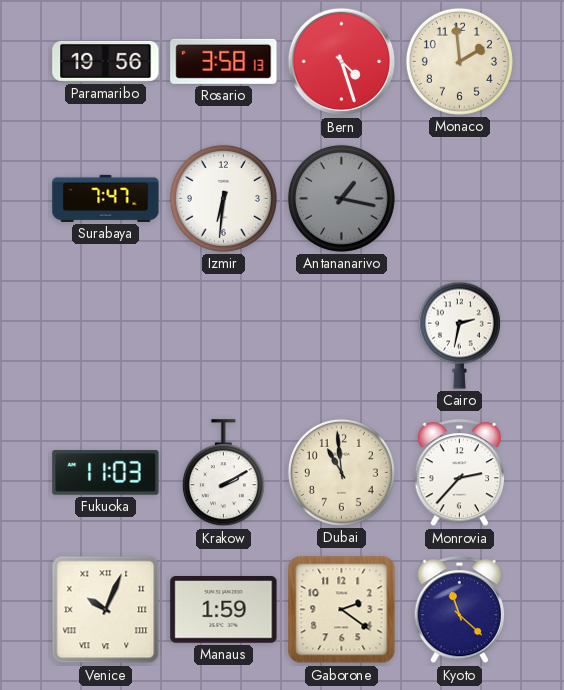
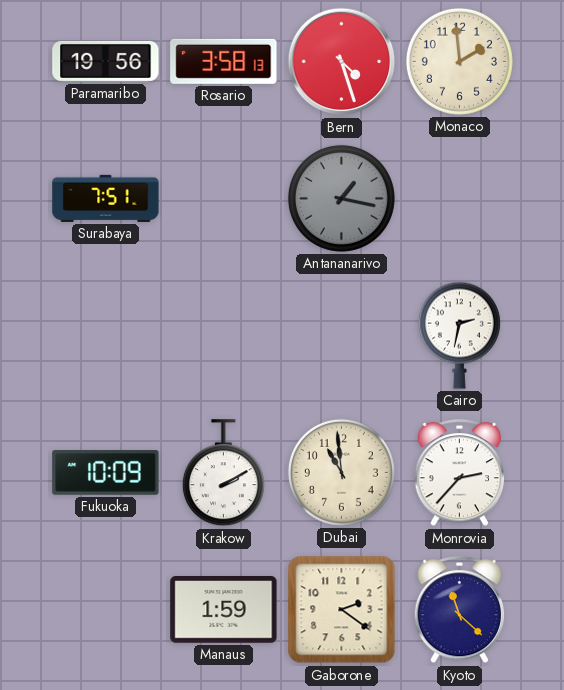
Surabaya: 7:47 -> 7:51 (106, 198)
Izmir: 6:31 -> none (223, 198)
Fukuoka: 11:03 -> 10:09 (106, 473)
Venice: 10:04 -> none (106, 610)
